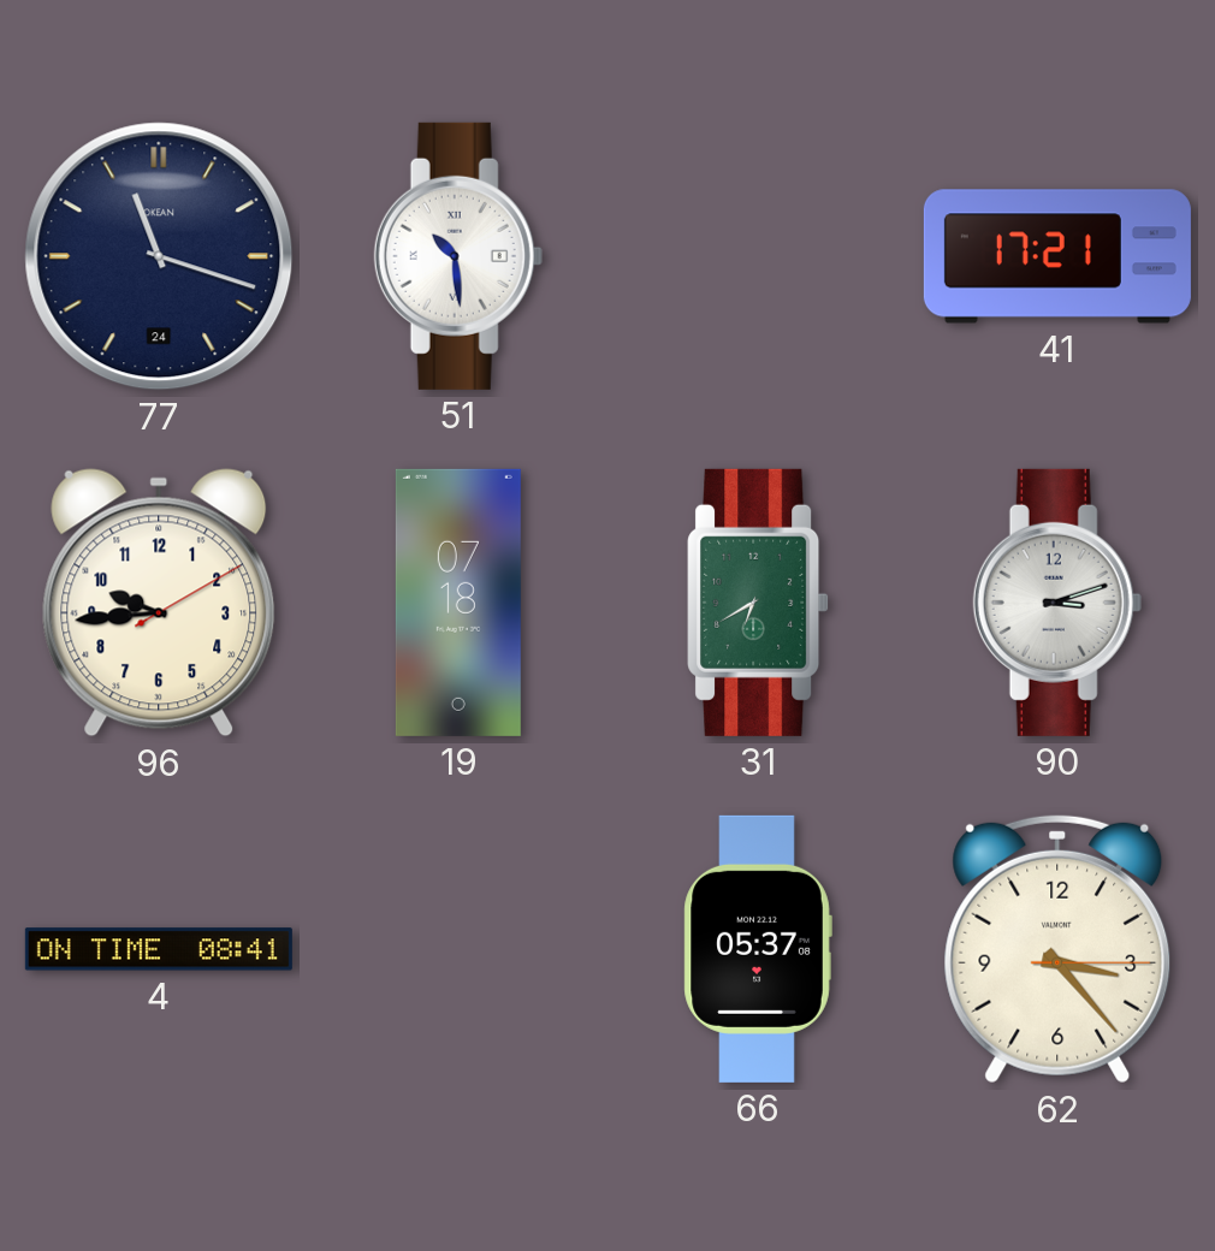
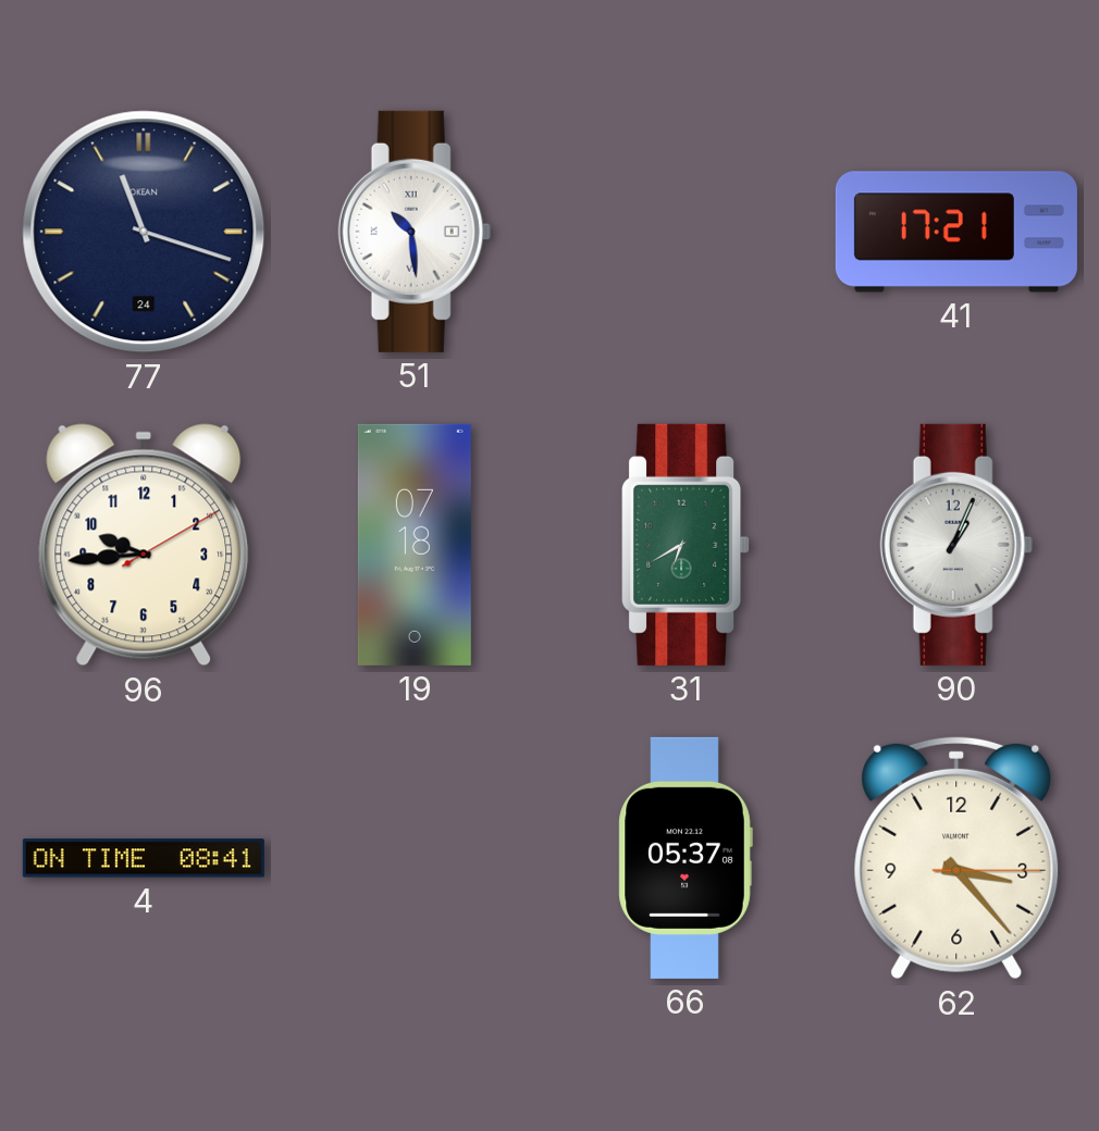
90: 3:12 -> 1:04 (956, 545)
